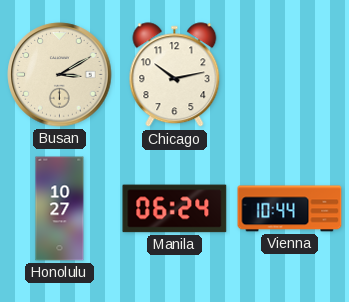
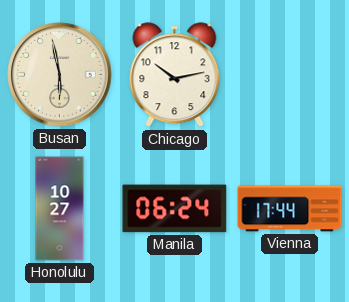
Busan: 3:10 -> 5:58 (60, 75)
Vienna: 10:44 -> 17:44 (290, 209)
